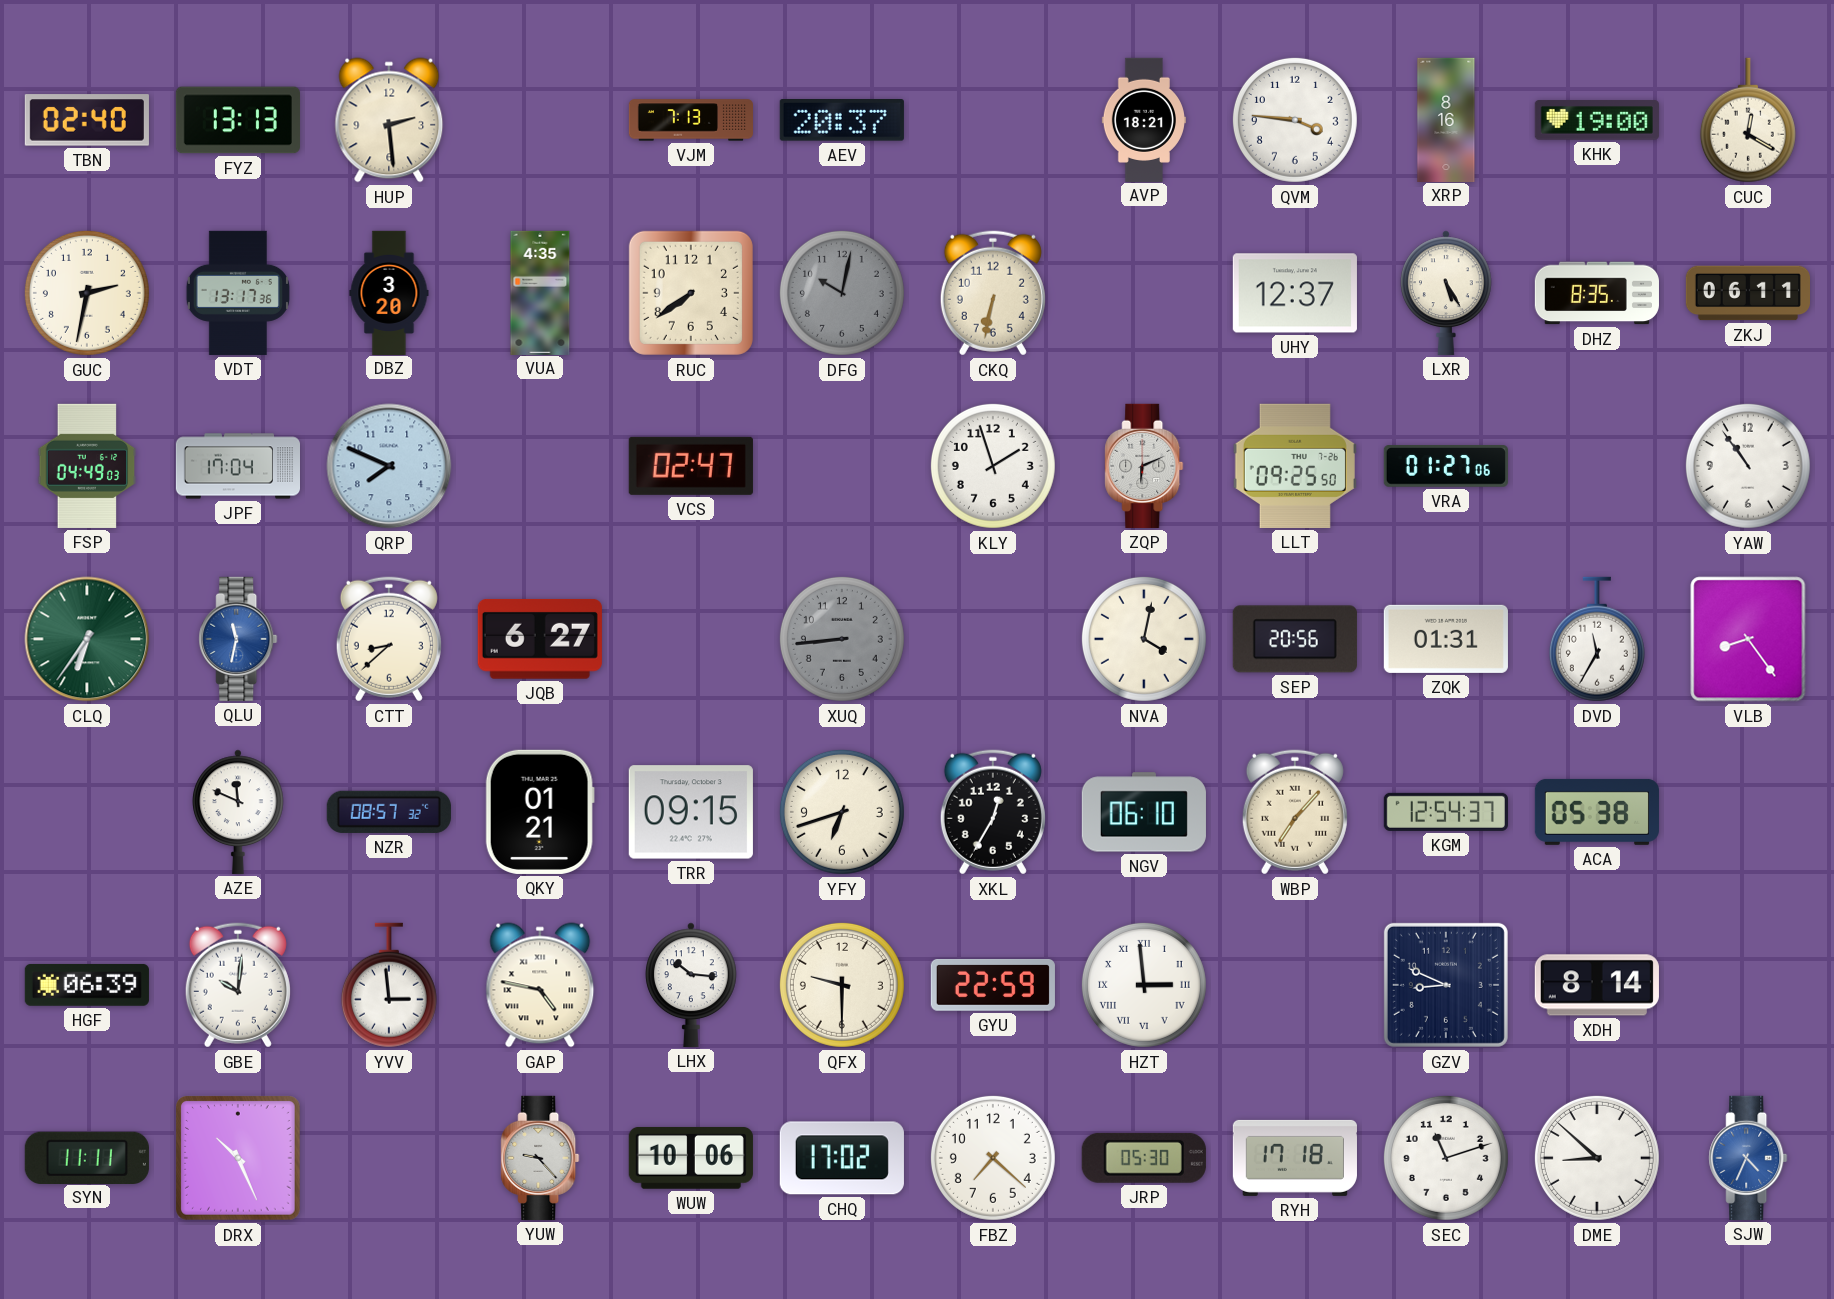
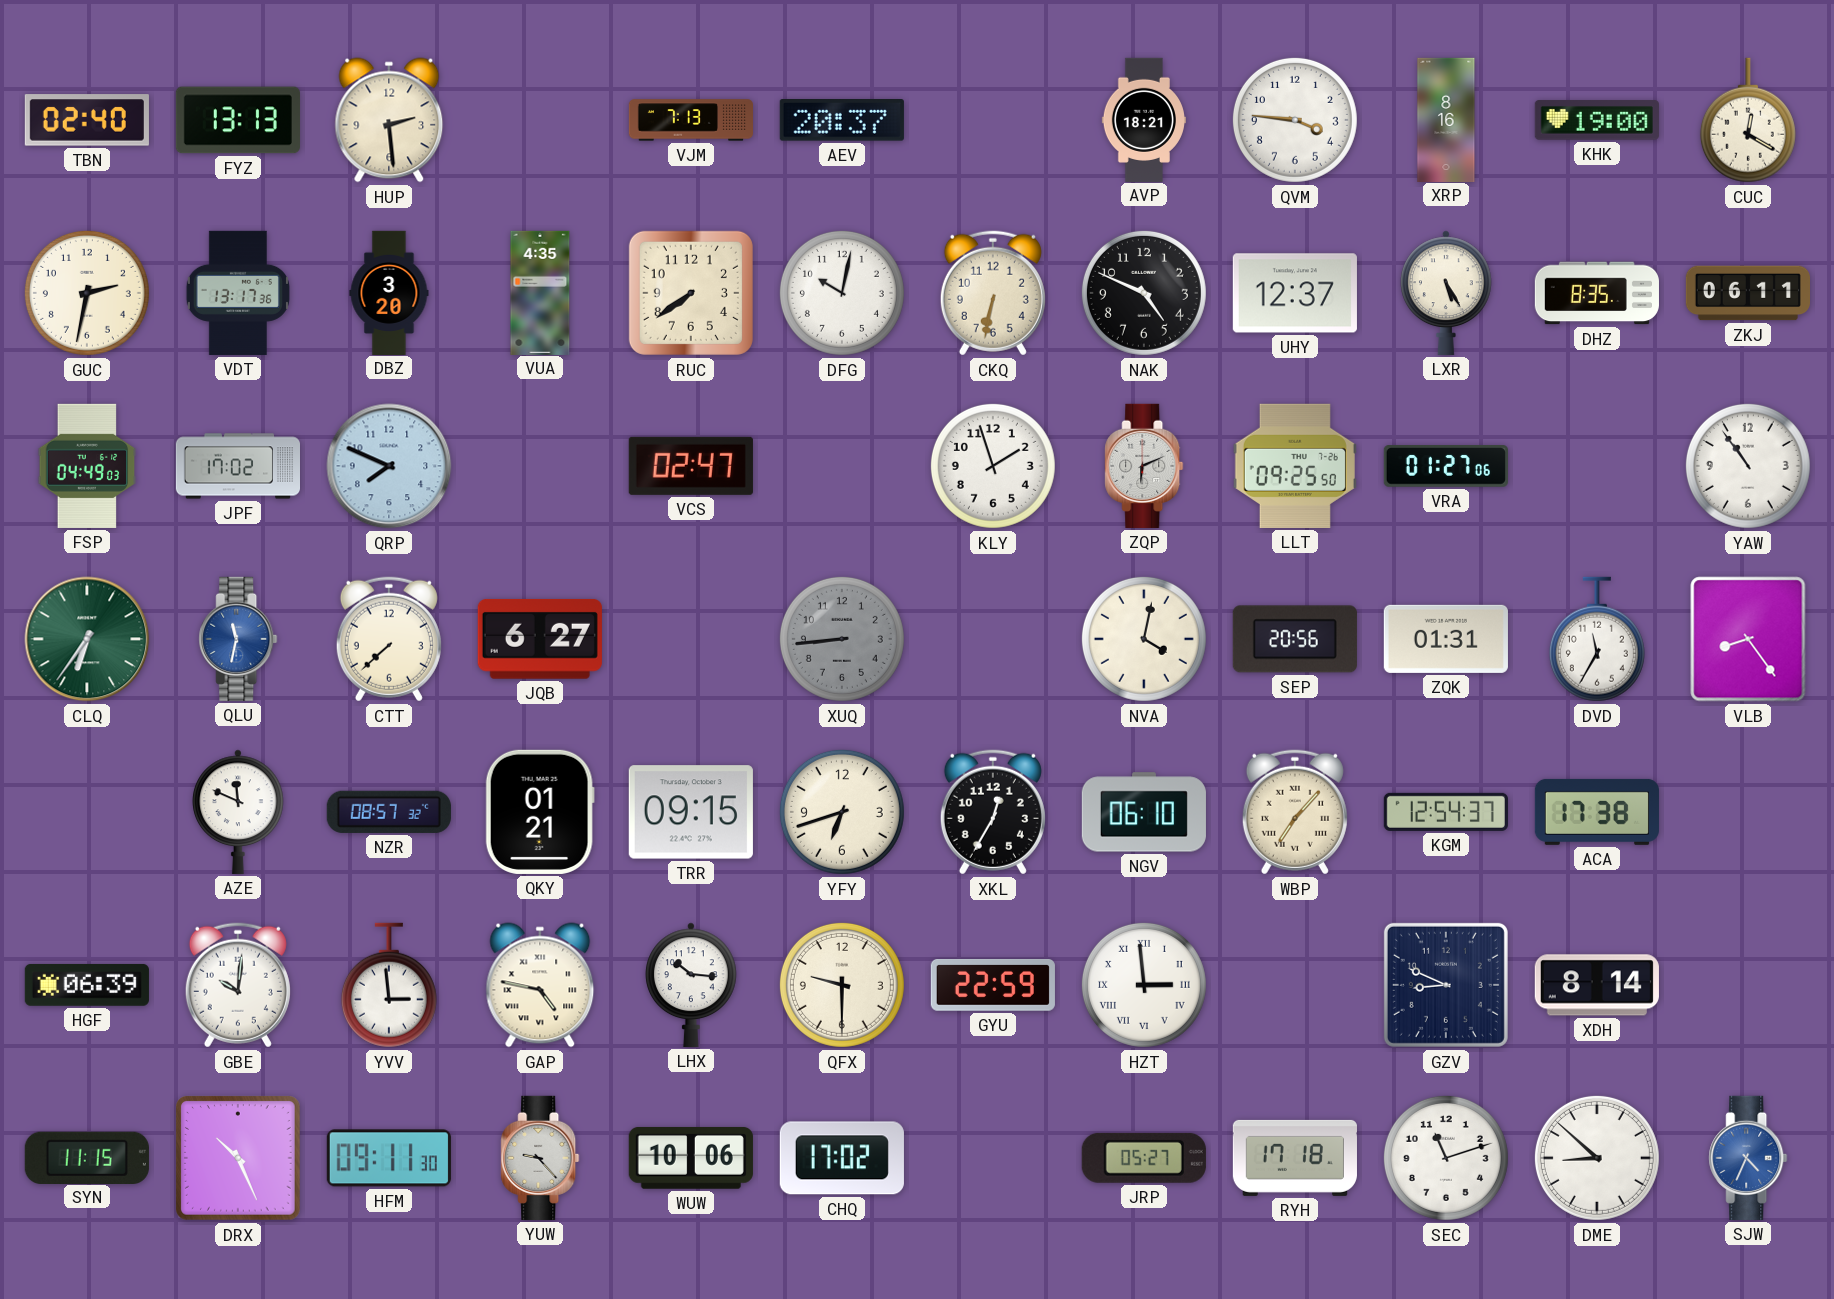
DFG dial: grey -> white (842, 293)
NAK: none -> 4:49 (1144, 293)
JPF: 17:04 -> 17:02 (237, 466)
CTT: 8:38 -> 7:38 (389, 639)
ACA: 05:38 -> 17:38 (1597, 812)
SYN: 11:11 -> 11:15 (87, 1157)
HFM: none -> 09:11 (389, 1158)
FBZ: 7:22 -> none (993, 1158)
JRP: 05:30 -> 05:27 (1144, 1158)
